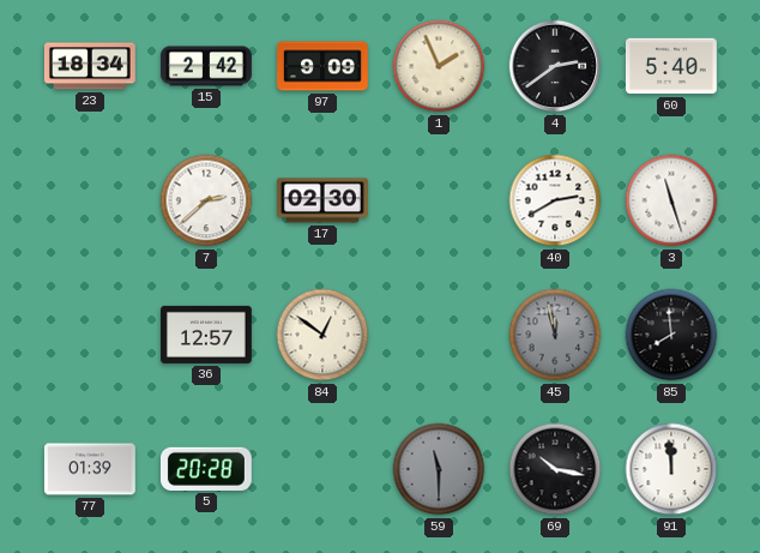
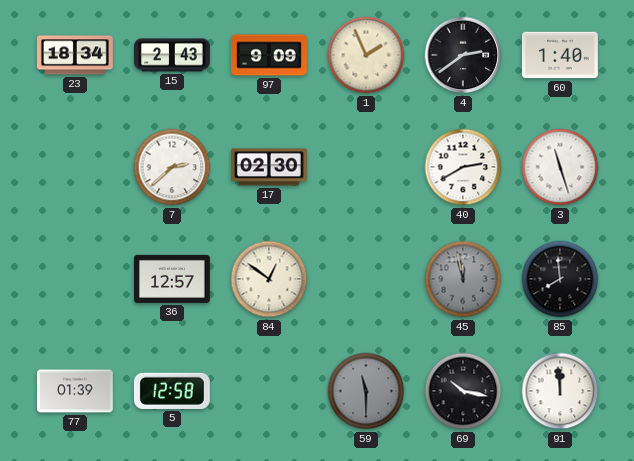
15: 2:42 -> 2:43 (172, 55)
60: 5:40 -> 1:40 (560, 55)
5: 20:28 -> 12:58 (172, 391)
